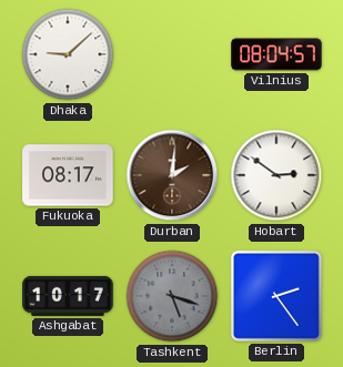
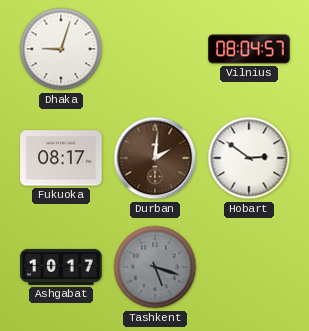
Dhaka: 9:08 -> 9:03 (61, 49)
Berlin: 2:24 -> none (276, 296)
